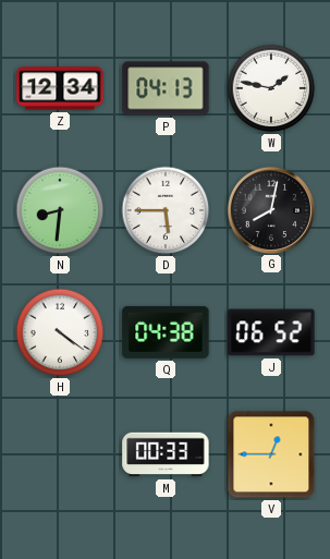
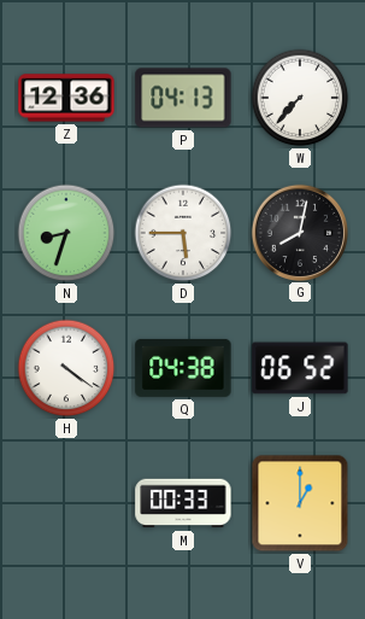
Z: 12:34 -> 12:36 (66, 98)
W: 1:47 -> 7:37 (300, 98)
N: 8:31 -> 8:33 (66, 233)
V: 12:45 -> 1:00 (300, 503)
